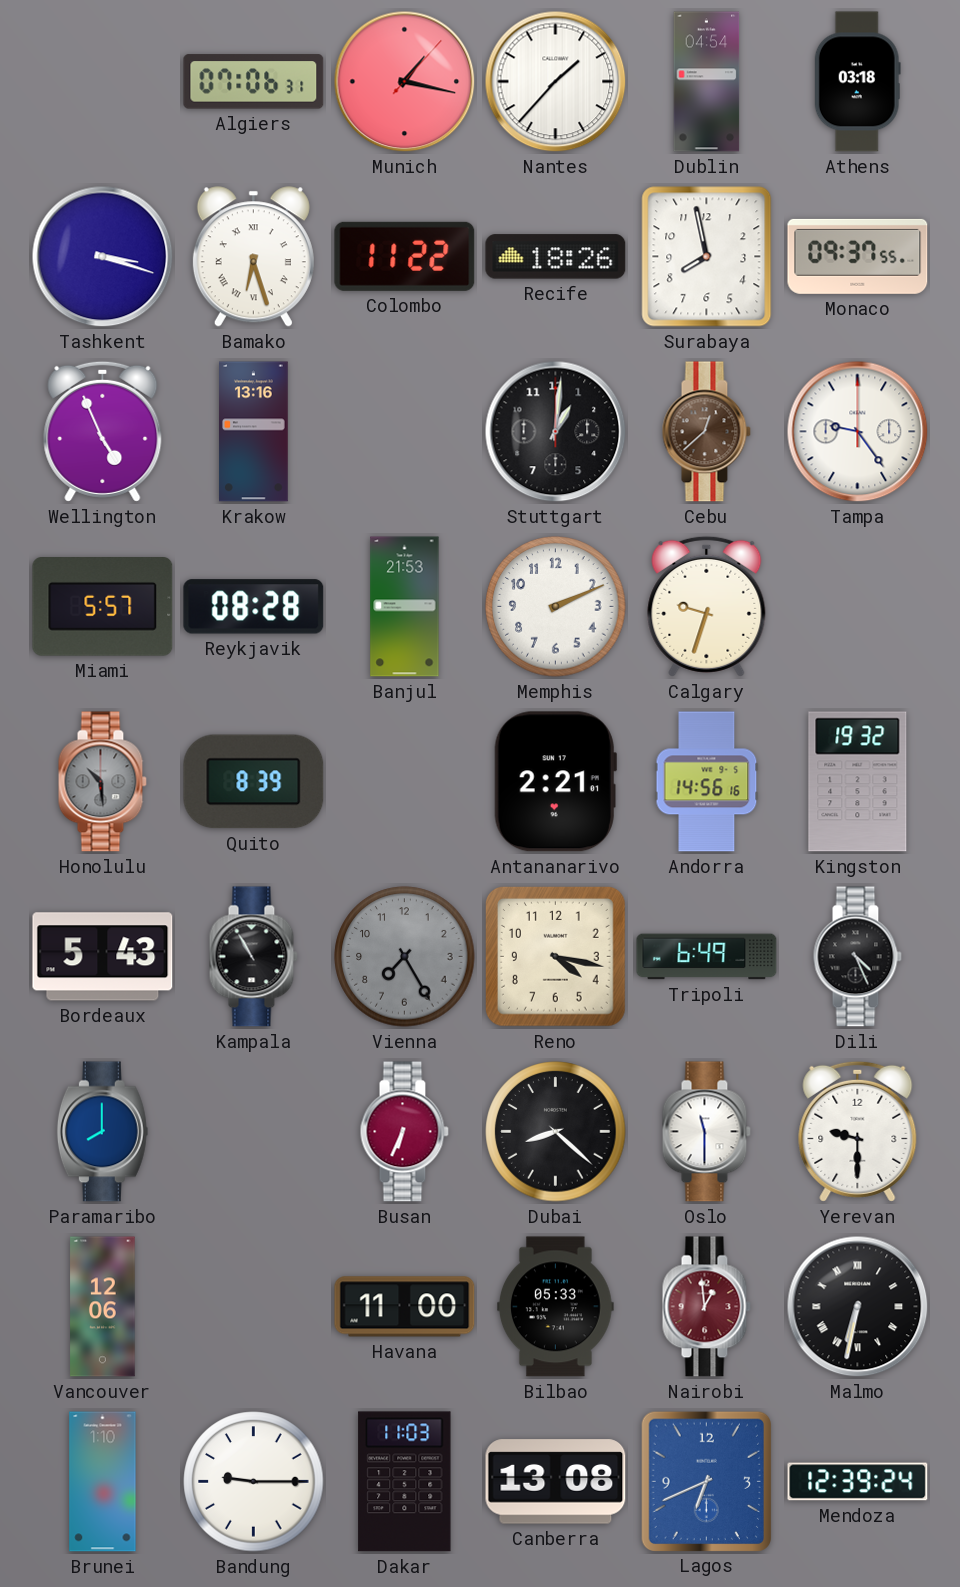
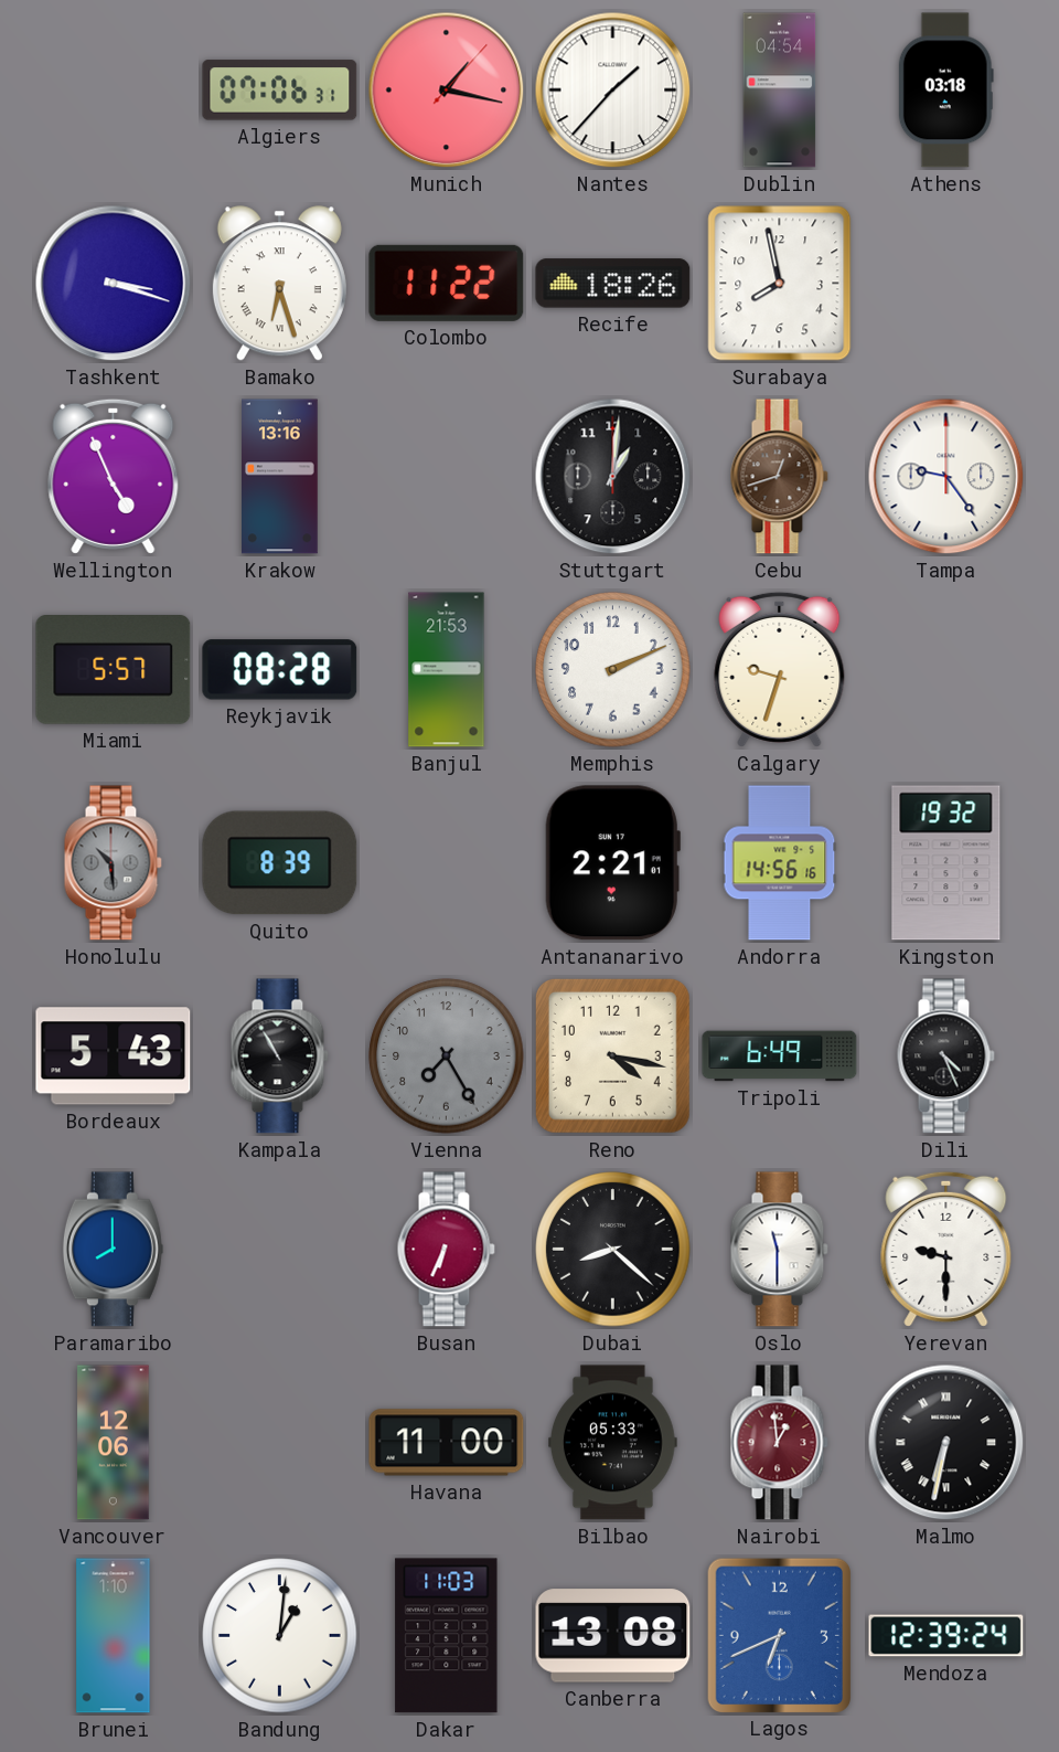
Monaco: 09:37 -> none (858, 256)
Cebu: 12:38 -> 12:42 (779, 477)
Bandung: 9:15 -> 1:01 (280, 1636)
